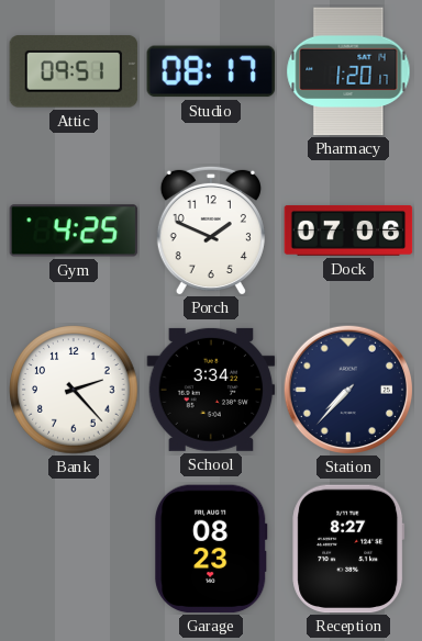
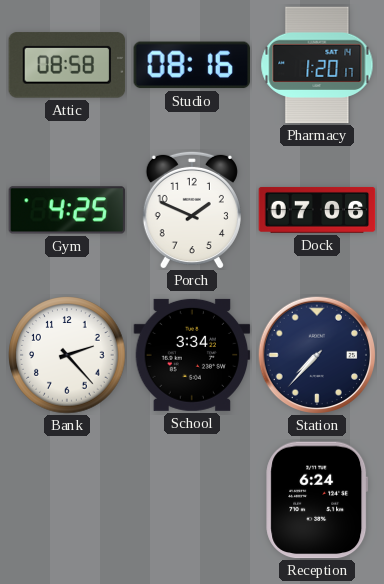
Attic: 09:51 -> 08:58 (67, 65)
Studio: 08:17 -> 08:16 (191, 65)
Garage: 08:23 -> none (211, 549)
Reception: 8:27 -> 6:24 (317, 500)
